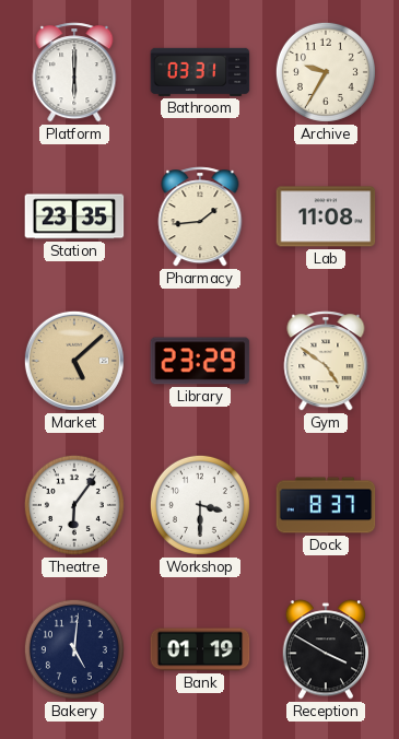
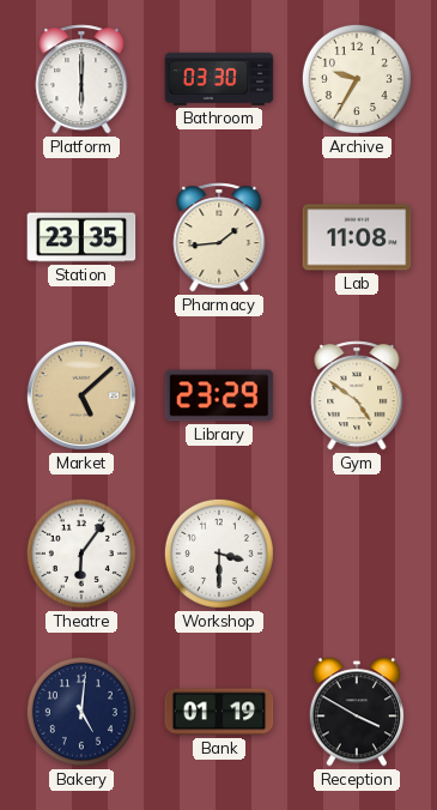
Bathroom: 03:31 -> 03:30 (219, 79)
Dock: 8:37 -> none (326, 505)
